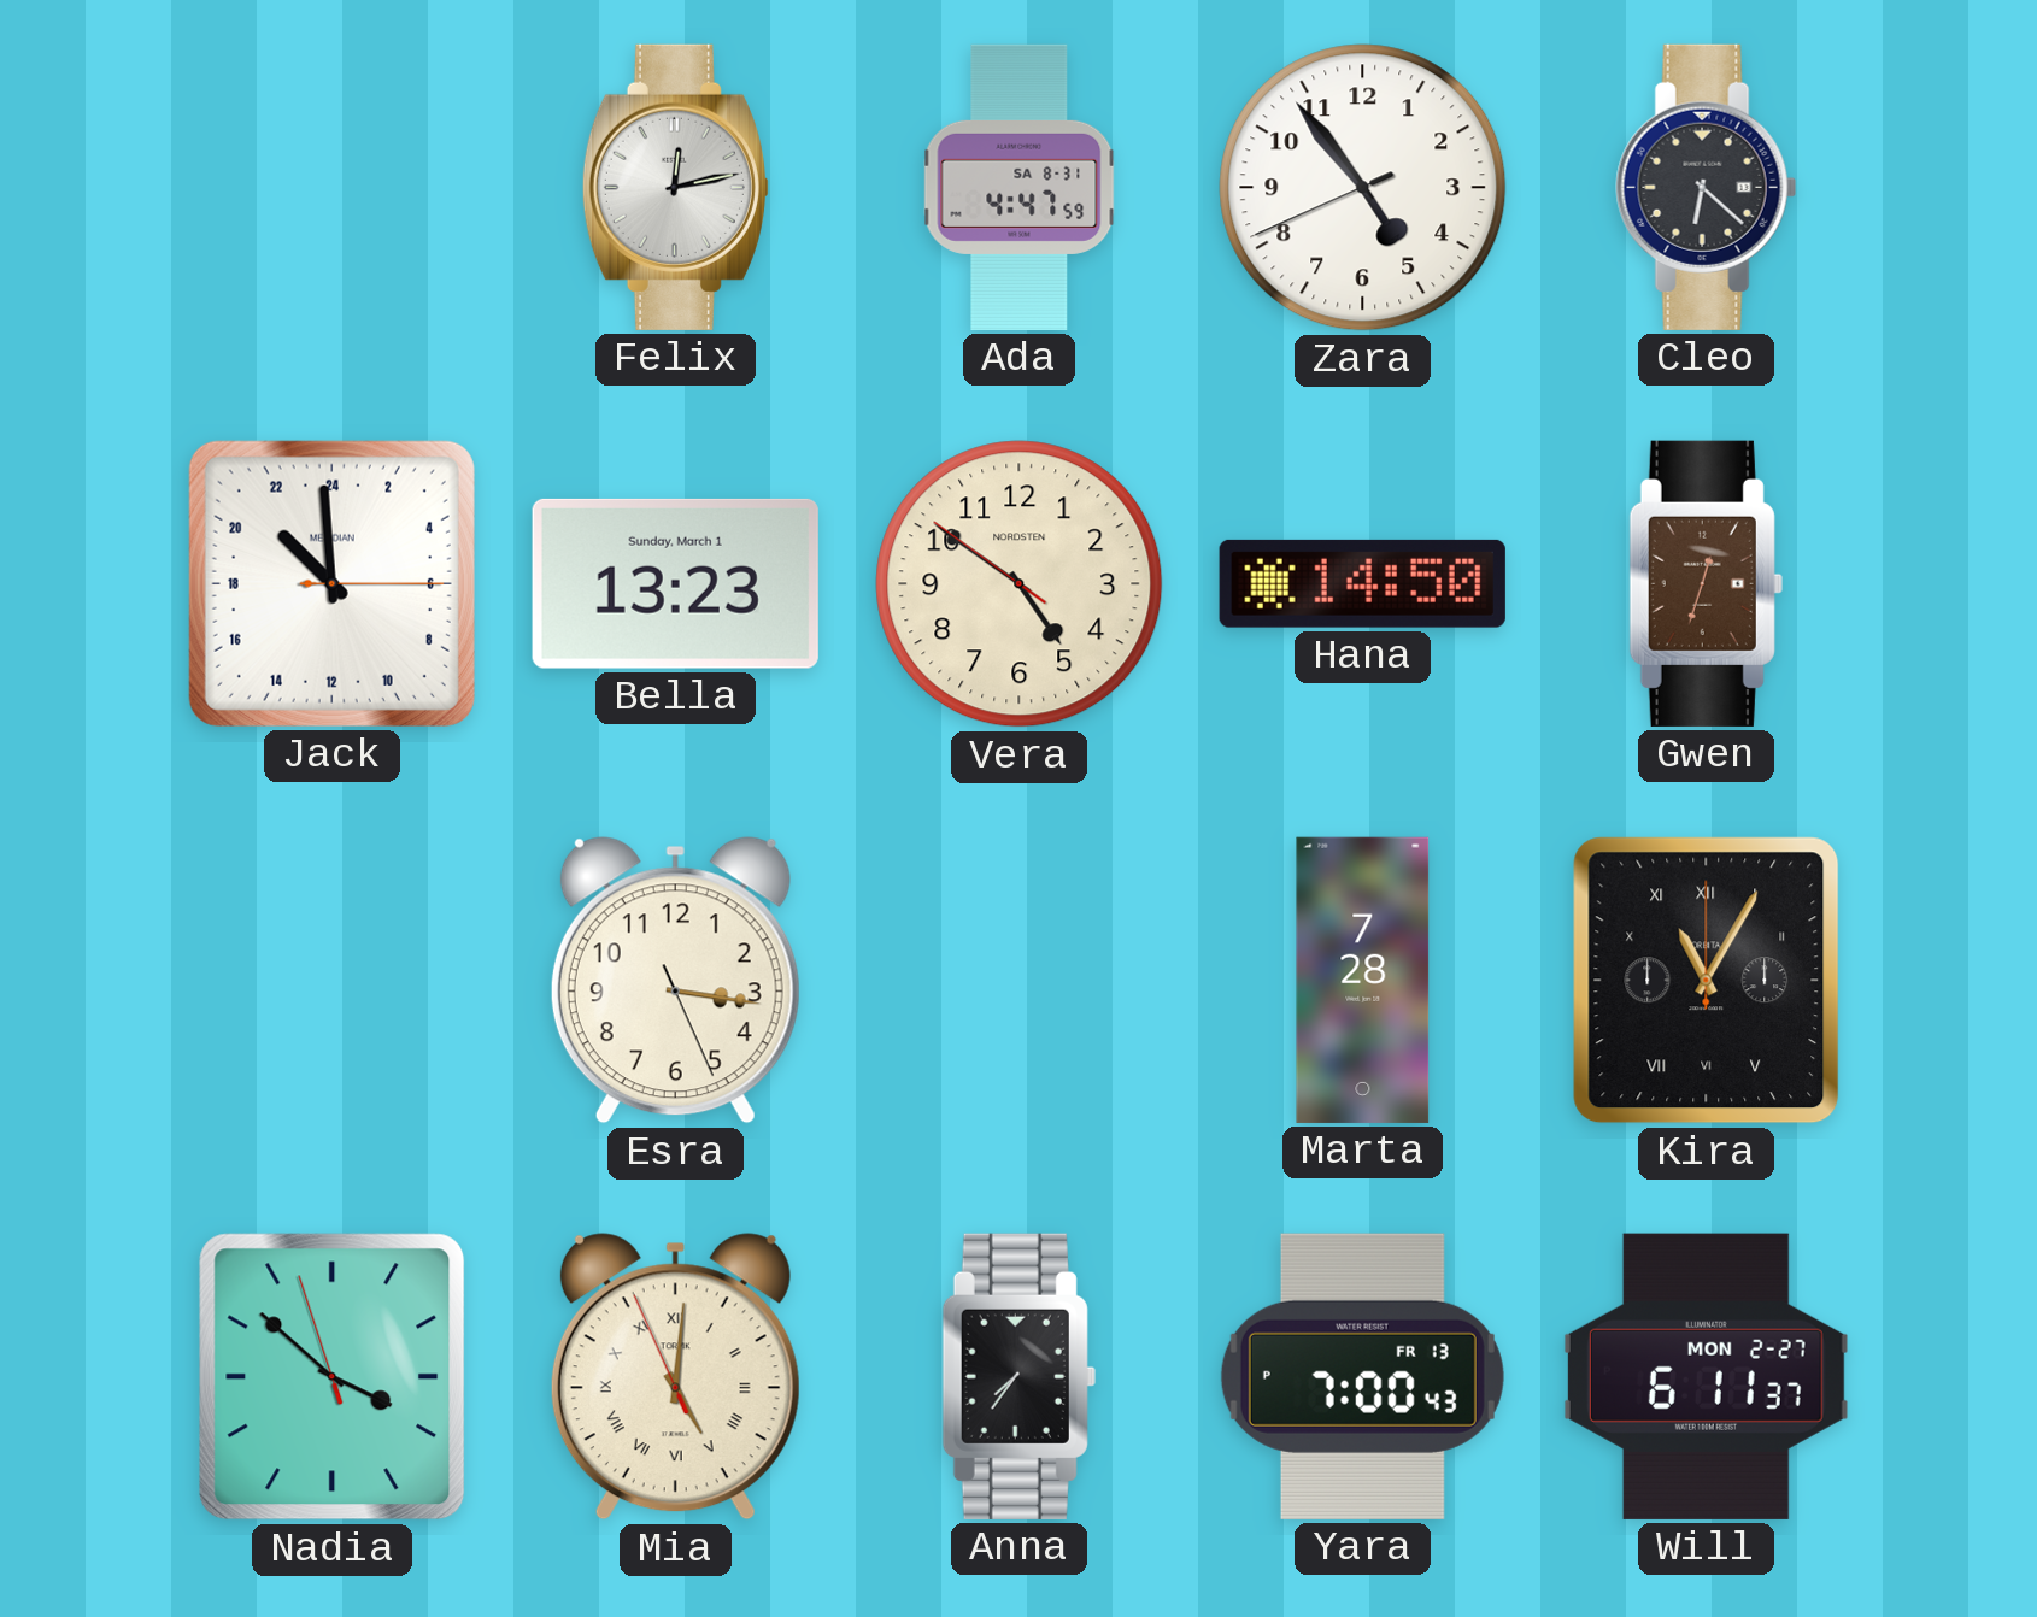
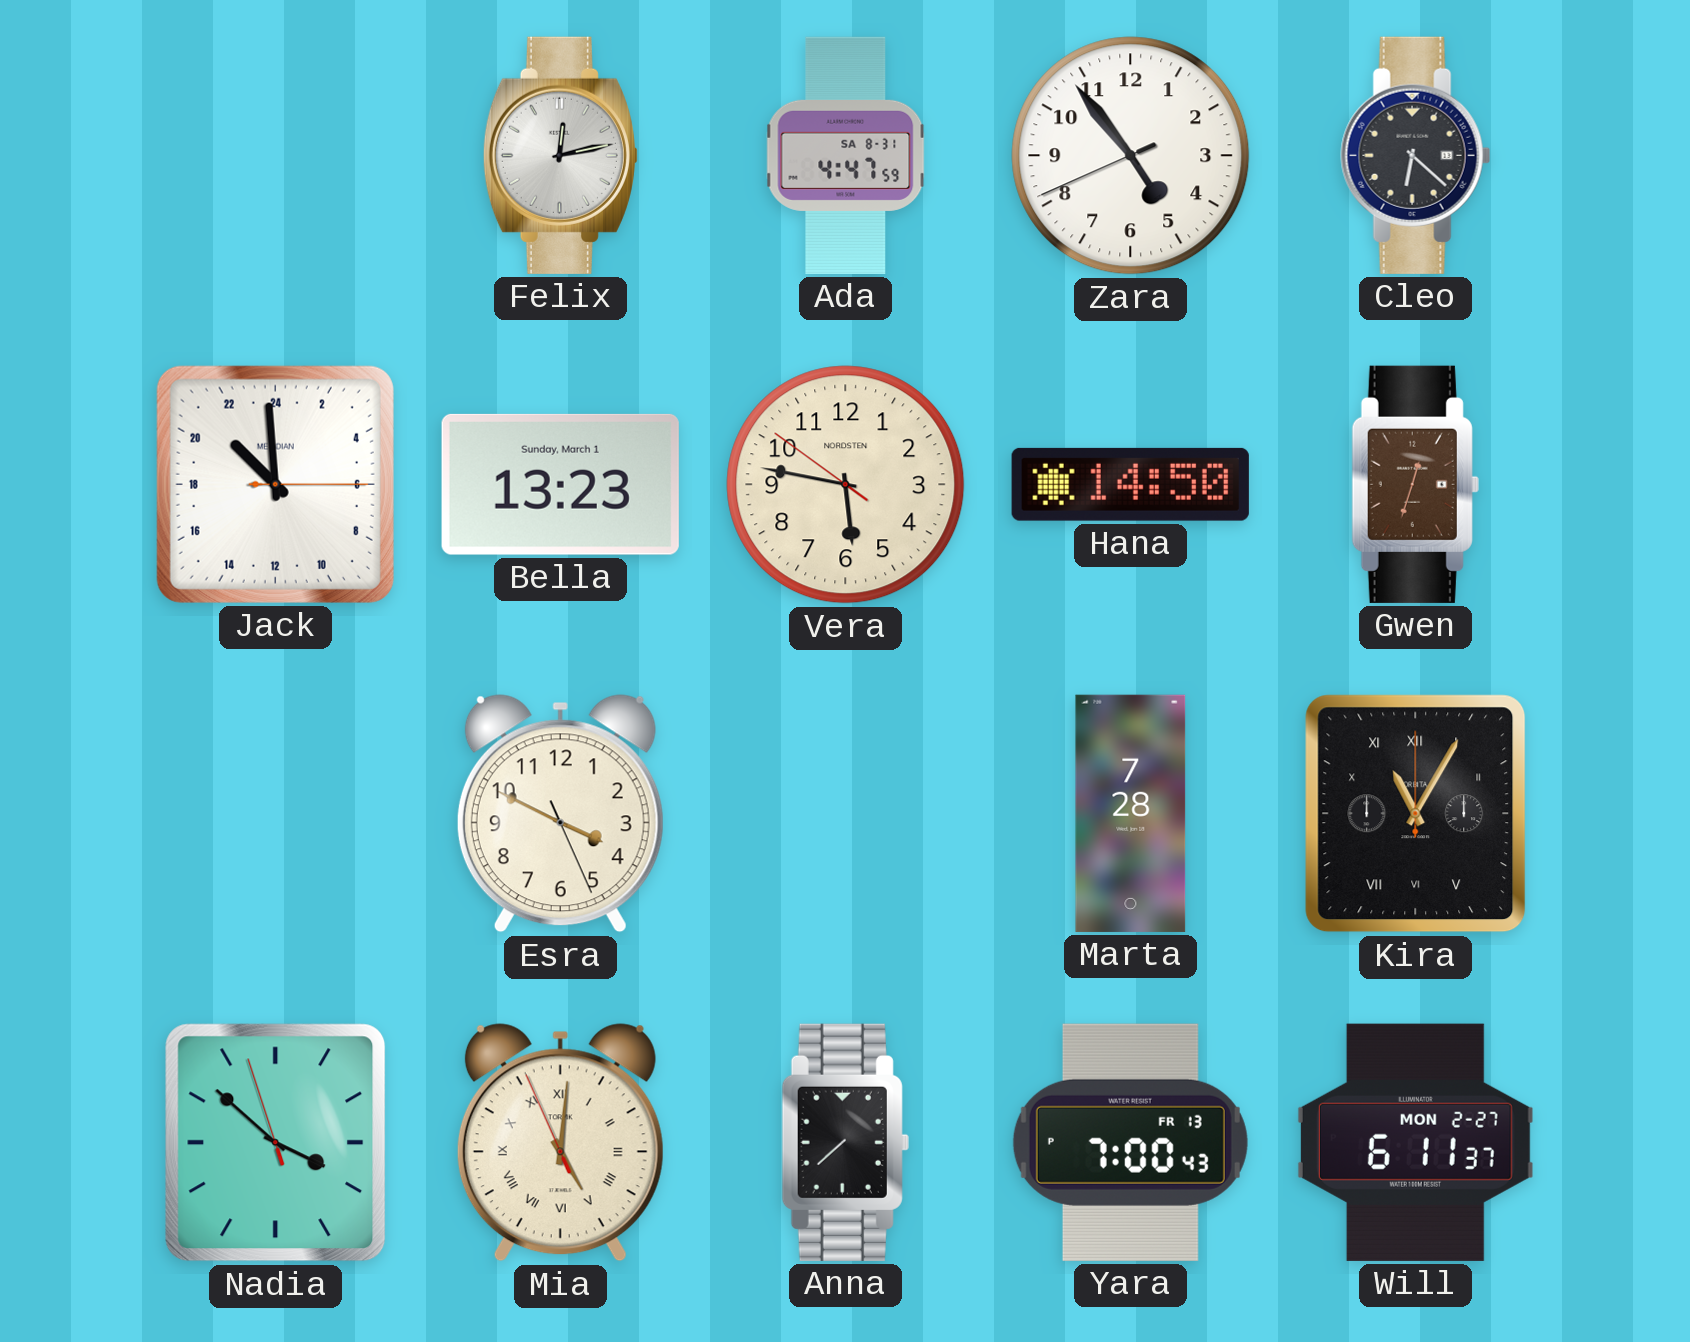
Vera: 4:50 -> 5:46 (846, 485)
Esra: 3:16 -> 3:49 (560, 814)
Anna: 7:36 -> 7:38 (845, 1142)
